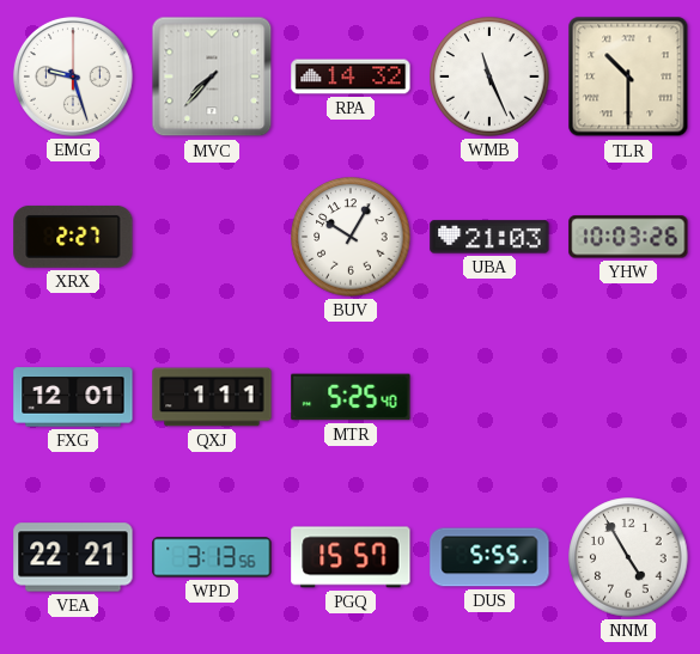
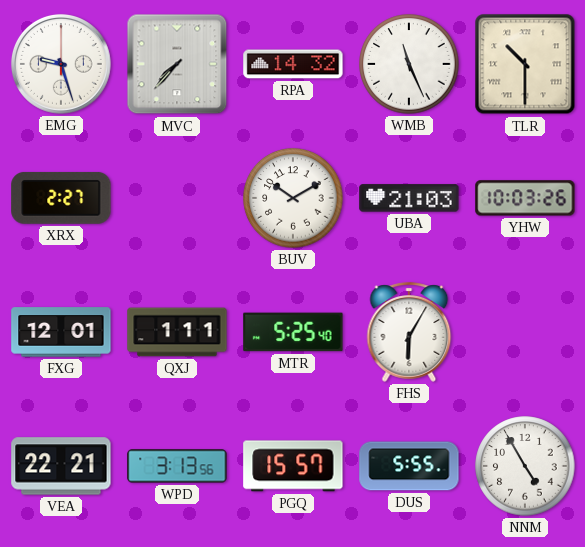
BUV: 10:05 -> 10:10 (293, 198)
FHS: none -> 6:05 (409, 332)
